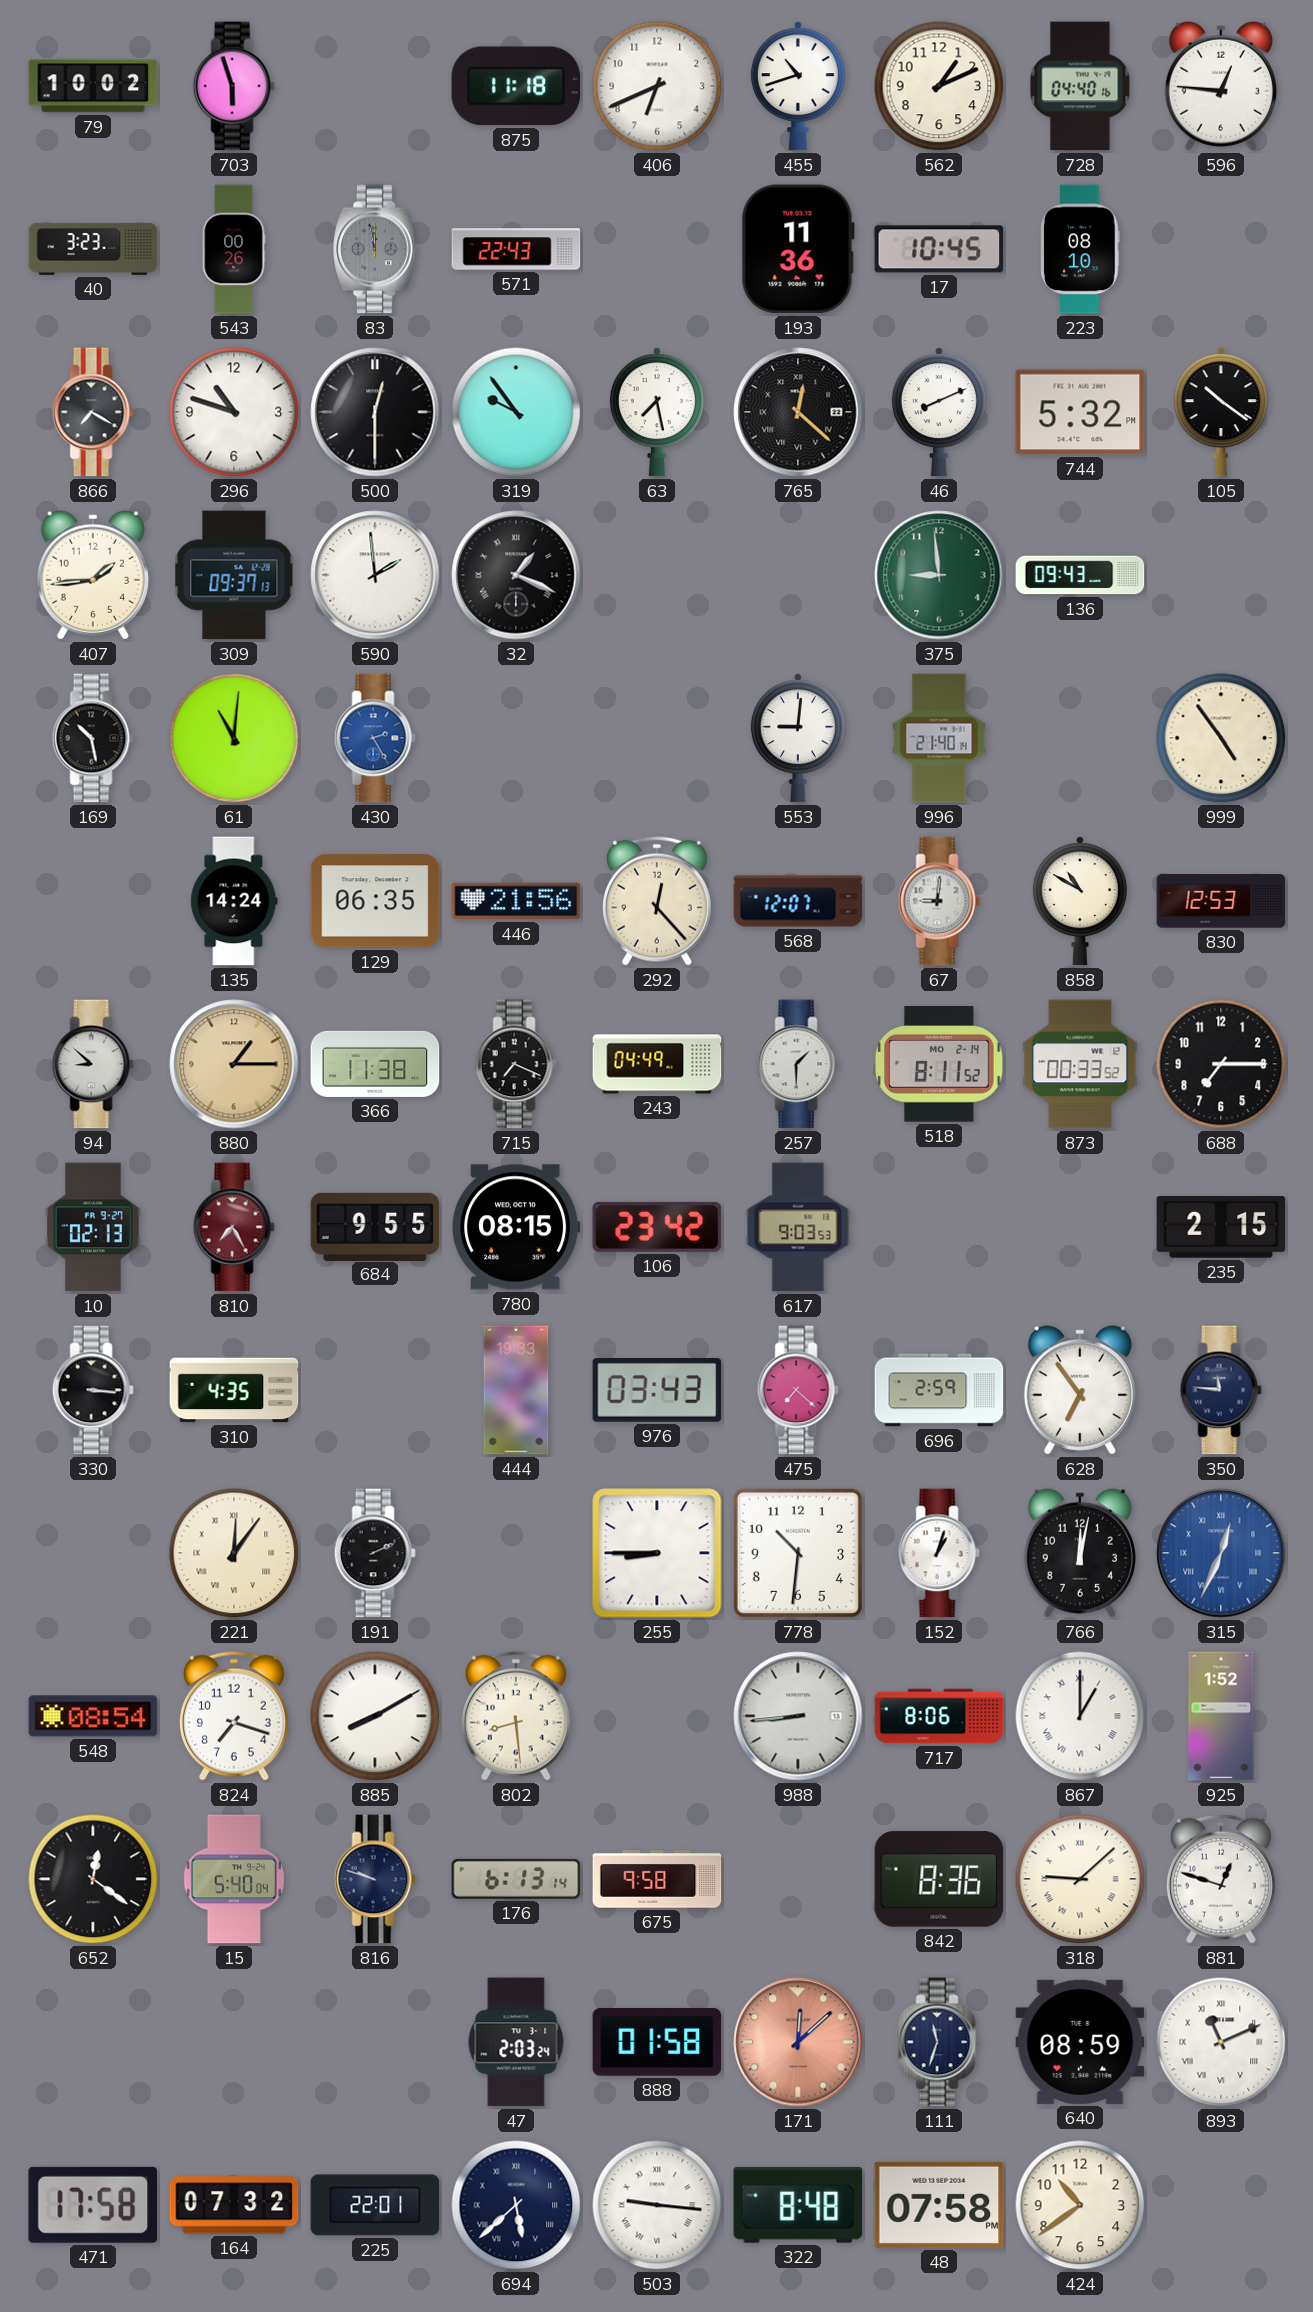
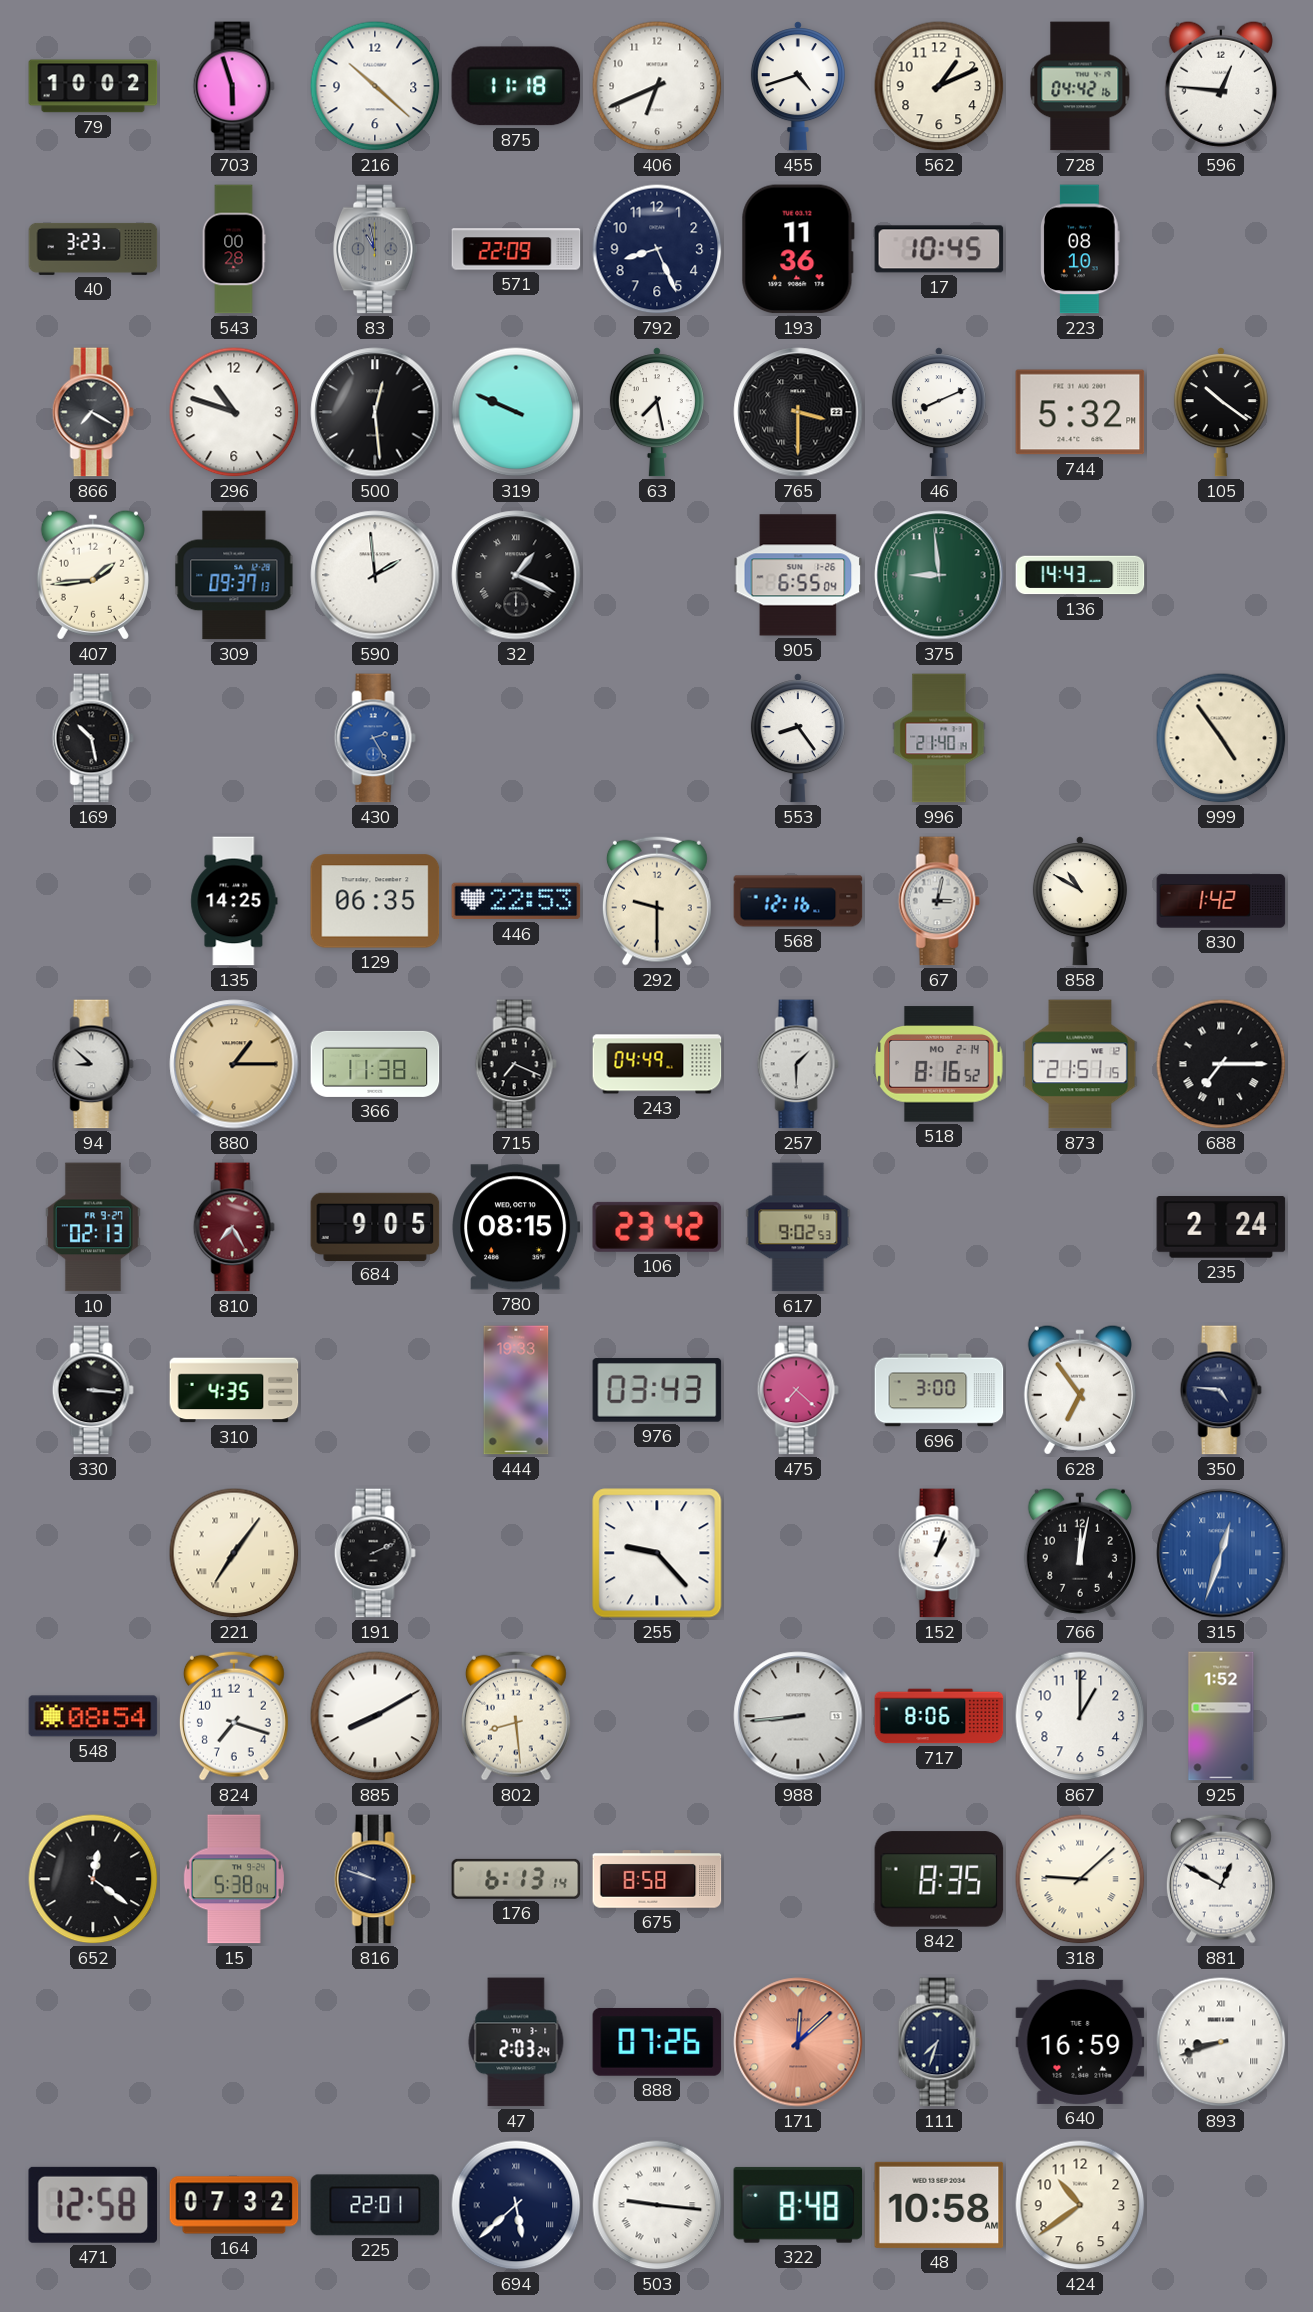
216: none -> 10:22 (375, 86)
455: 10:42 -> 4:42 (798, 86)
728: 04:40 -> 04:42 (1080, 86)
543: 00:26 -> 00:28 (234, 249)
83: 11:58 -> 10:58 (375, 249)
571: 22:43 -> 22:09 (516, 249)
792: none -> 8:26 (657, 249)
500: 12:30 -> 12:29 (375, 412)
319: 9:54 -> 9:49 (516, 412)
765: 12:22 -> 3:30 (798, 412)
905: none -> 6:55 (798, 575)
136: 09:43 -> 14:43 (1080, 575)
61: 11:01 -> none (234, 738)
553: 9:01 -> 8:24 (798, 738)
135: 14:24 -> 14:25 (234, 901)
446: 21:56 -> 22:53 (516, 901)
292: 12:23 -> 9:30 (657, 901)
568: 12:07 -> 12:16 (798, 901)
67: 9:01 -> 3:02 (939, 901)
830: 12:53 -> 1:42 (1221, 901)
518: 8:11 -> 8:16 (939, 1064)
873: 00:33 -> 21:51 (1080, 1064)
688 numerals: Arabic -> Roman (1221, 1064)
684: 9:55 -> 9:05 (375, 1226)
617: 9:03 -> 9:02 (798, 1227)
235: 2:15 -> 2:24 (1221, 1228)
696: 2:59 -> 3:00 (939, 1390)
350: 11:46 -> 4:46 (1221, 1390)
221: 12:06 -> 7:06 (234, 1553)
255: 8:45 -> 9:23 (657, 1553)
778: 10:31 -> none (798, 1553)
315: 12:34 -> 12:33 (1221, 1553)
867 numerals: Roman -> Arabic (1080, 1716)
15: 5:40 -> 5:38 (234, 1879)
675: 9:58 -> 8:58 (657, 1879)
842: 8:36 -> 8:35 (939, 1879)
881: 12:48 -> 12:50 (1221, 1879)
888: 01:58 -> 07:26 (657, 2042)
111: 11:33 -> 7:33 (939, 2042)
640: 08:59 -> 16:59 (1080, 2042)
893: 11:11 -> 8:42 (1221, 2042)
471: 17:58 -> 12:58 (92, 2205)
48: 07:58 -> 10:58 (939, 2205)
